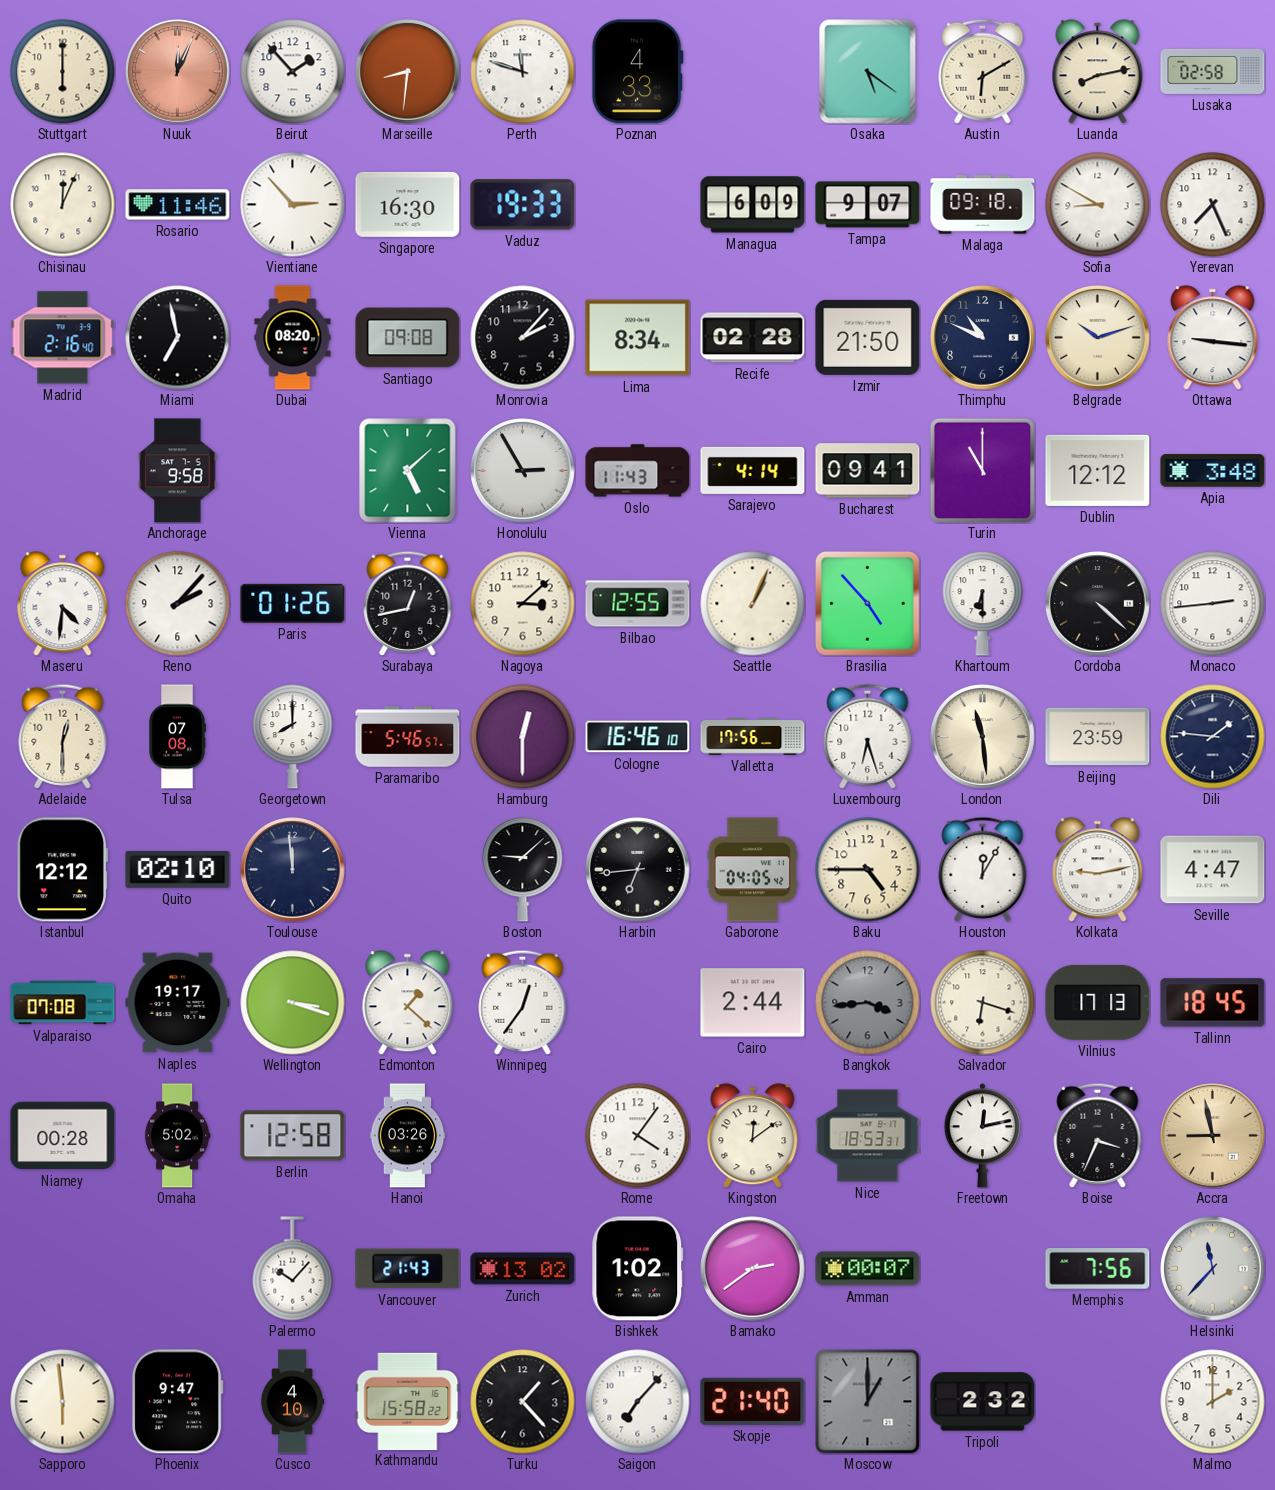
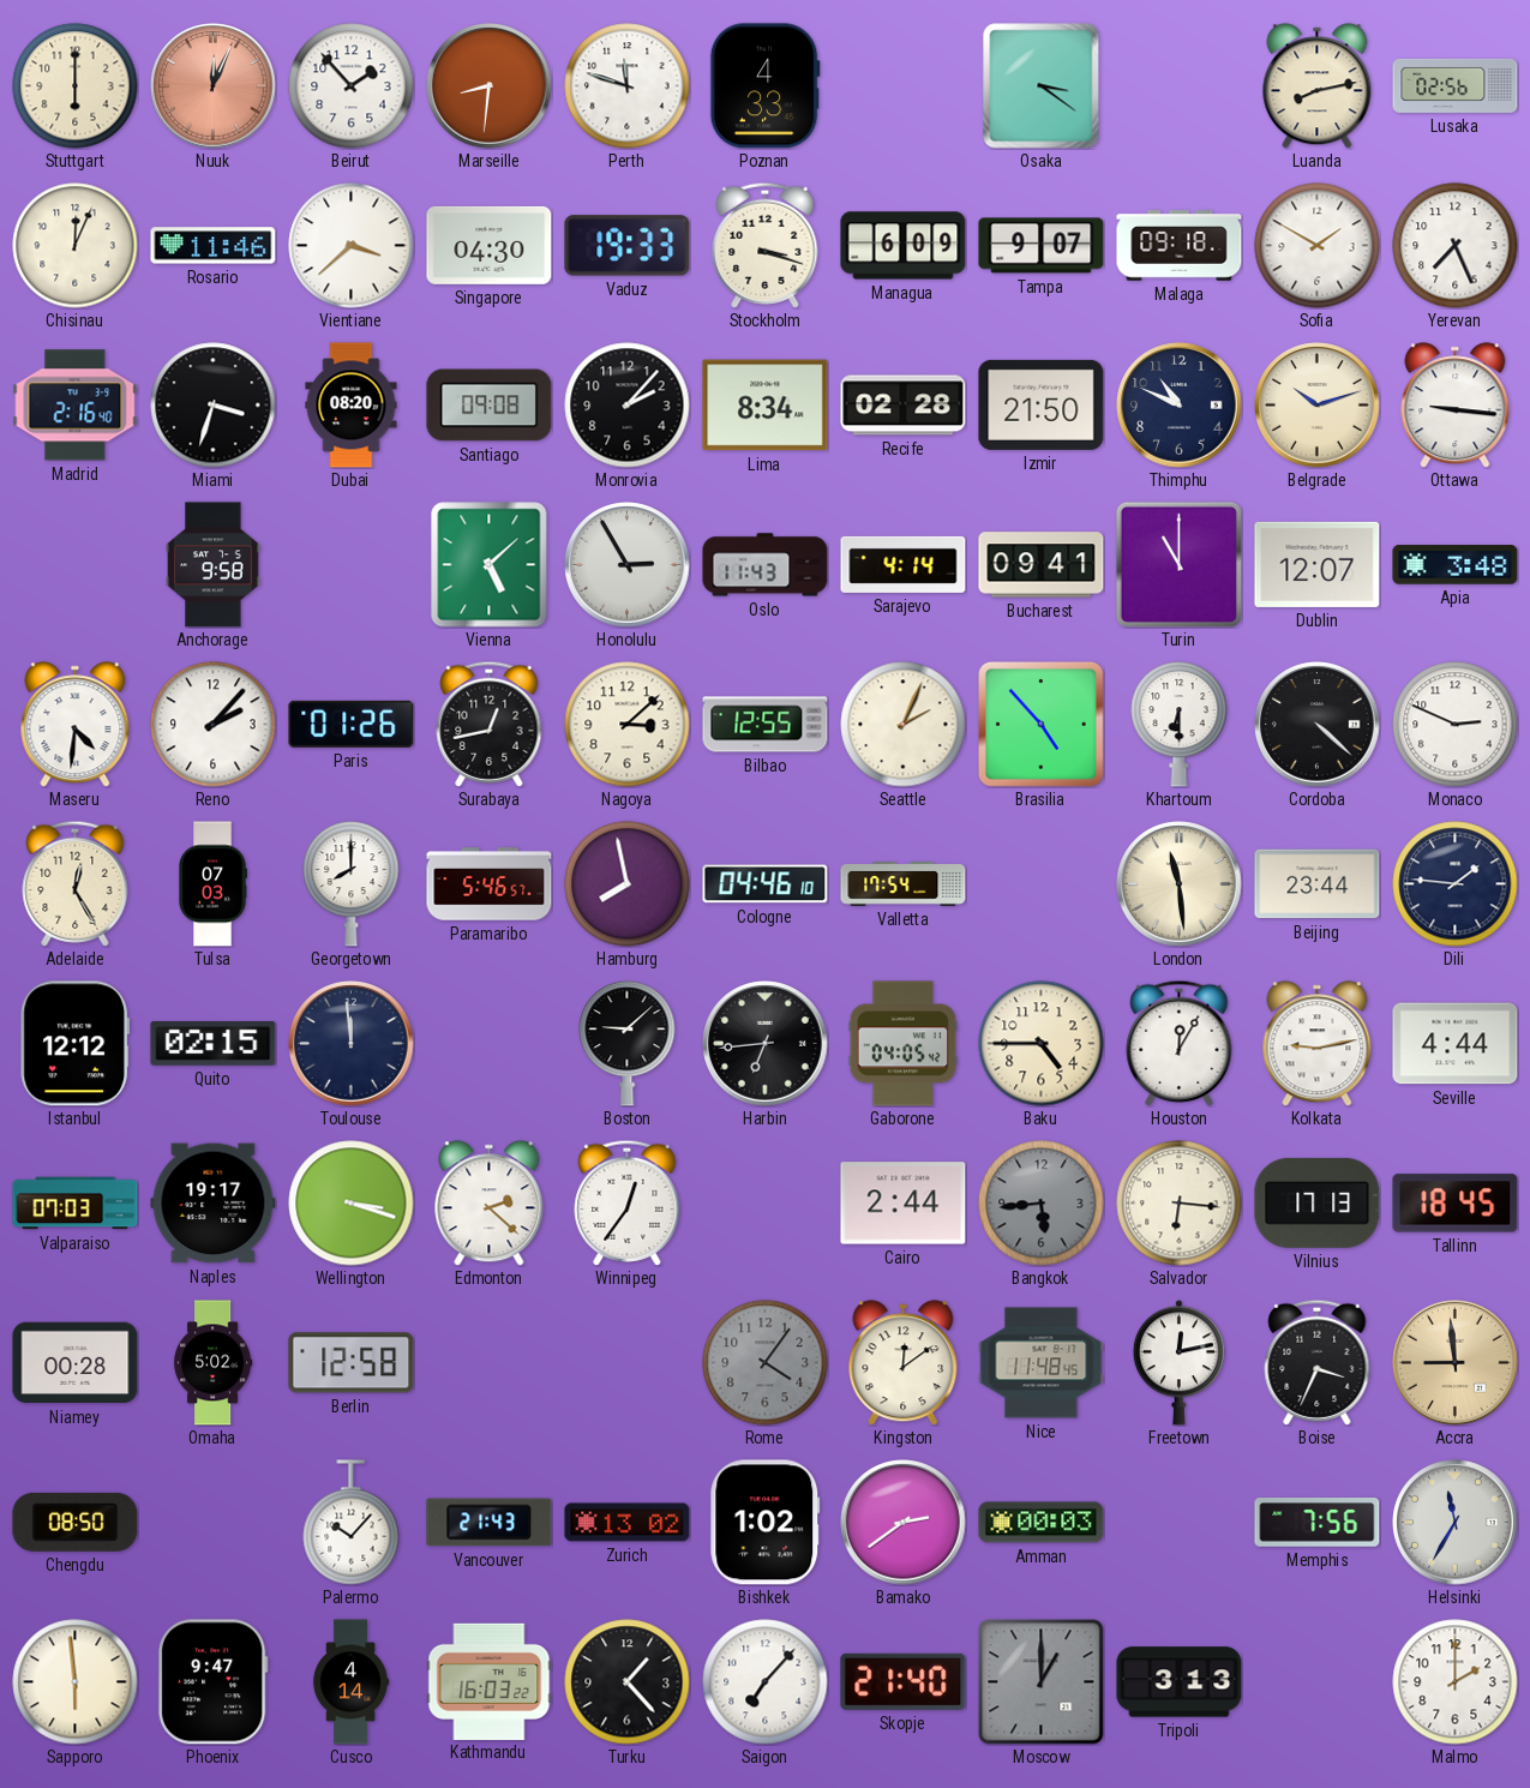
Osaka: 5:21 -> 3:21 (1042, 86)
Austin: 6:10 -> none (983, 71)
Lusaka: 02:58 -> 02:56 (1456, 85)
Vientiane: 2:53 -> 3:38 (352, 246)
Singapore: 16:30 -> 04:30 (490, 245)
Stockholm: none -> 3:18 (766, 245)
Sofia: 8:50 -> 1:50 (1318, 246)
Miami: 6:58 -> 3:33 (214, 406)
Dublin: 12:12 -> 12:07 (1318, 564)
Seattle: 1:04 -> 2:04 (904, 725)
Monaco: 2:44 -> 2:49 (1456, 725)
Adelaide: 12:30 -> 12:25 (76, 883)
Tulsa: 07:08 -> 07:03 (212, 884)
Hamburg: 12:30 -> 7:58 (628, 884)
Cologne: 16:46 -> 04:46 (766, 884)
Valletta: 17:56 -> 17:54 (904, 884)
Luxembourg: 6:27 -> none (868, 736)
Beijing: 23:59 -> 23:44 (1318, 884)
Quito: 02:10 -> 02:15 (214, 1044)
Seville: 4:47 -> 4:44 (1456, 1044)
Valparaiso: 07:08 -> 07:03 (76, 1204)
Edmonton: 1:22 -> 2:22 (490, 1204)
Bangkok: 3:44 -> 5:44 (1042, 1204)
Salvador: 6:18 -> 6:16 (1180, 1204)
Hanoi: 03:26 -> none (408, 1136)
Rome dial: white -> grey (766, 1363)
Nice: 18:53 -> 11:48 (1042, 1363)
Accra: 8:58 -> 8:59 (1456, 1363)
Chengdu: none -> 08:50 (76, 1522)
Amman: 00:07 -> 00:03 (1042, 1523)
Helsinki: 11:37 -> 11:35 (1456, 1523)
Cusco: 4:10 -> 4:14 (350, 1682)
Kathmandu: 15:58 -> 16:03 (490, 1681)
Tripoli: 2:32 -> 3:13 (1180, 1682)
